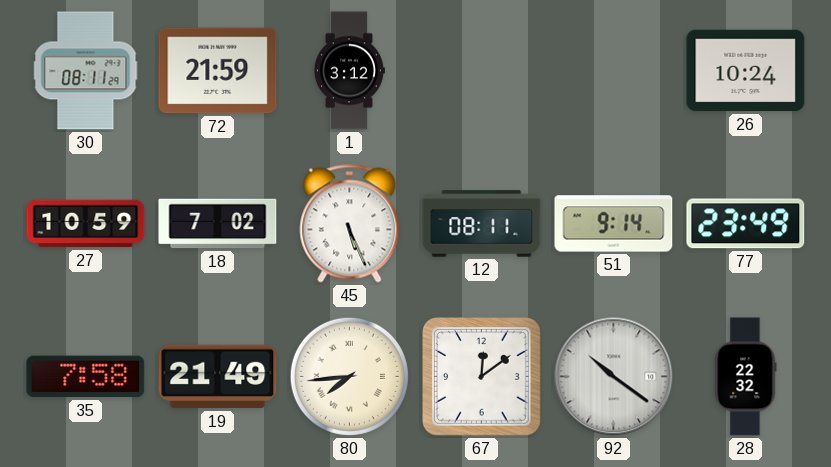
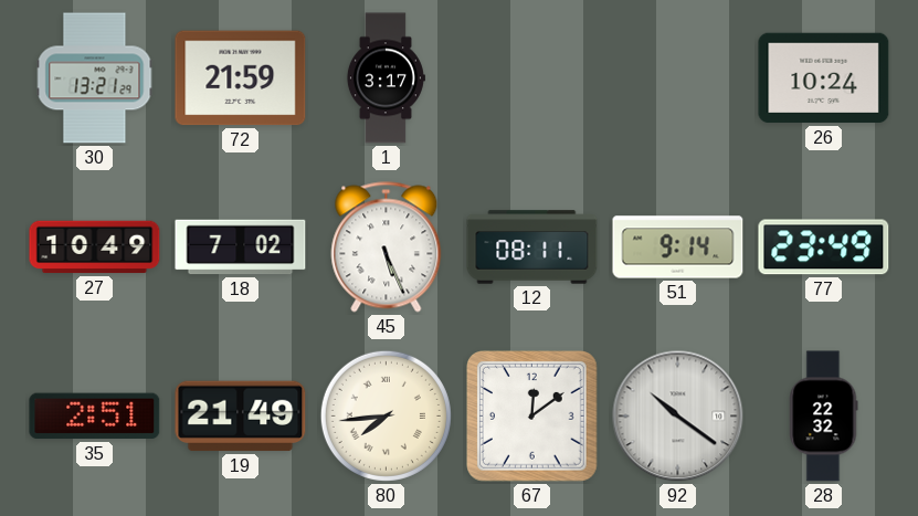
30: 08:11 -> 13:21 (95, 78)
1: 3:12 -> 3:17 (386, 78)
27: 10:59 -> 10:49 (95, 248)
35: 7:58 -> 2:51 (95, 417)
